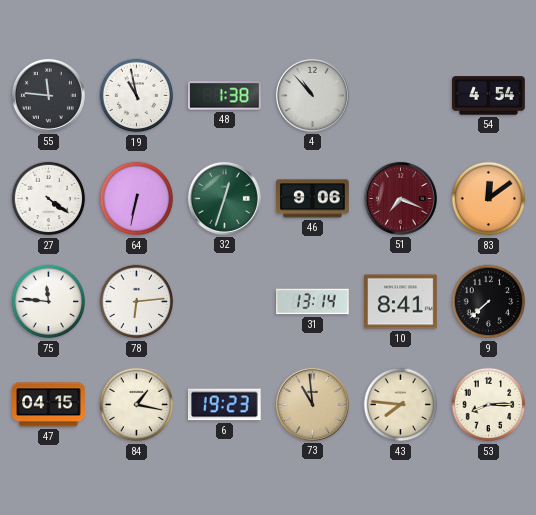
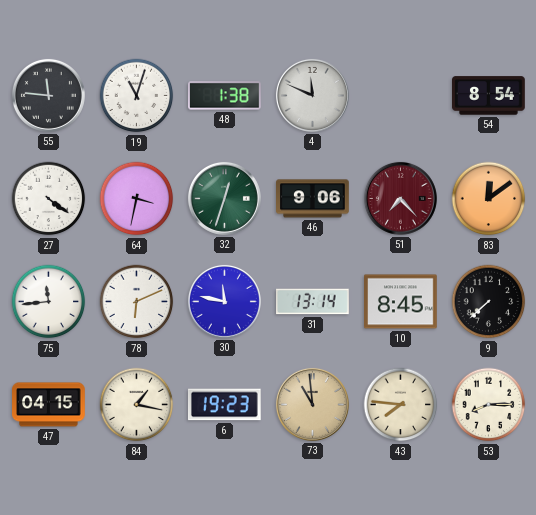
19: 10:58 -> 11:03 (137, 96)
4: 10:53 -> 11:49 (312, 95)
54: 4:54 -> 8:54 (489, 96)
64: 6:32 -> 3:32 (137, 199)
51: 7:19 -> 7:23 (400, 198)
75: 11:46 -> 11:44 (49, 302)
78: 6:14 -> 6:11 (137, 302)
30: none -> 11:47 (224, 301)
10: 8:41 -> 8:45 (401, 302)
